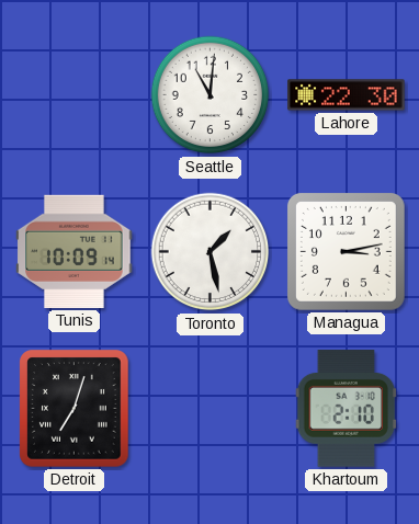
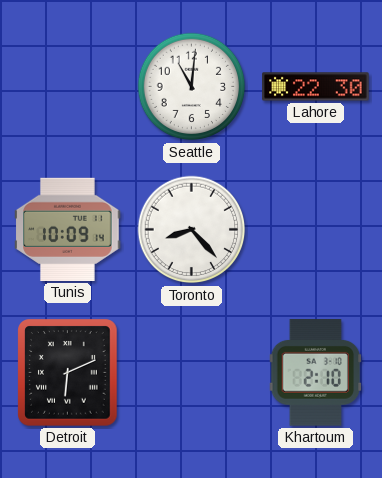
Toronto: 1:28 -> 8:23 (192, 230)
Managua: 3:13 -> none (346, 251)
Detroit: 7:03 -> 6:11 (68, 373)
